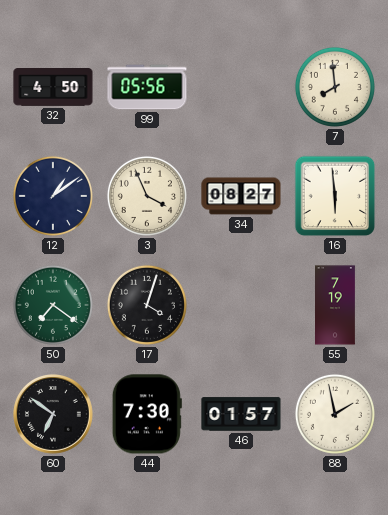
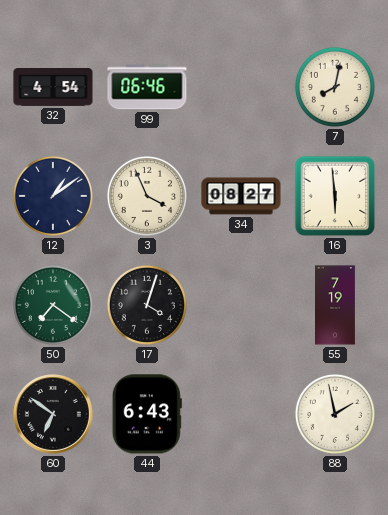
32: 4:50 -> 4:54 (53, 87)
99: 05:56 -> 06:46 (147, 87)
7: 7:59 -> 8:02 (335, 87)
44: 7:30 -> 6:43 (147, 414)
46: 01:57 -> none (241, 414)
